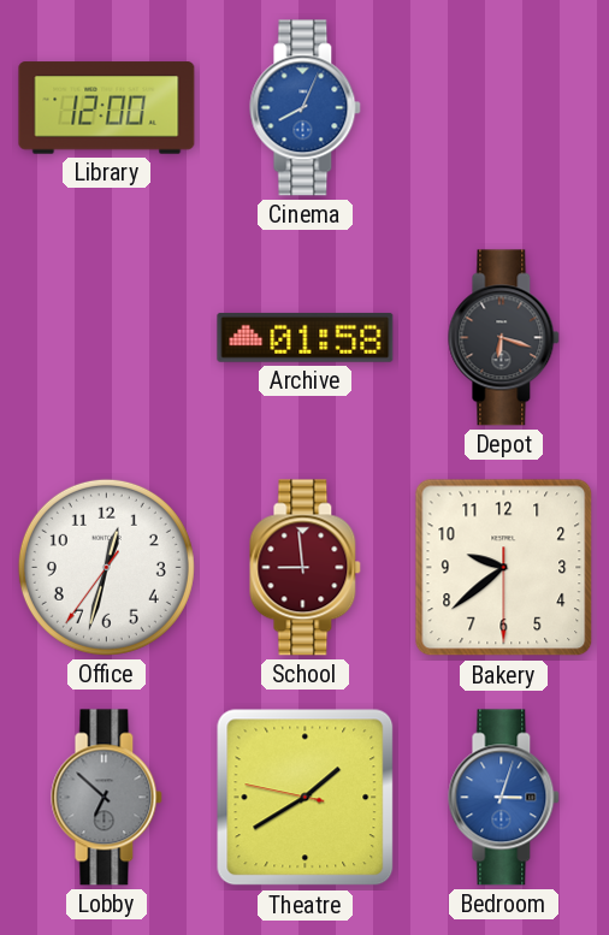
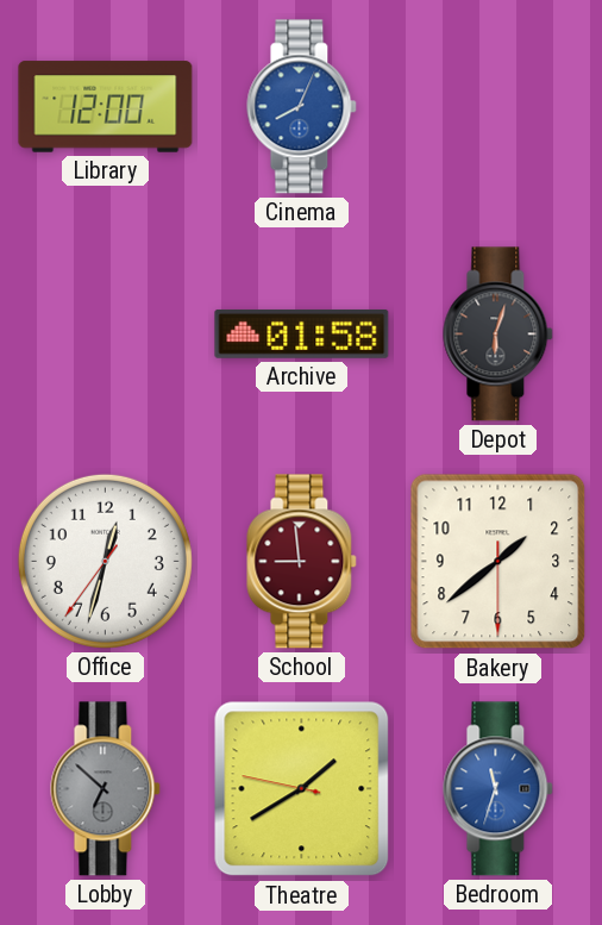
Depot: 6:18 -> 6:03 (498, 335)
Bakery: 9:38 -> 1:38 (498, 562)
Bedroom: 3:03 -> 11:33 (498, 789)
